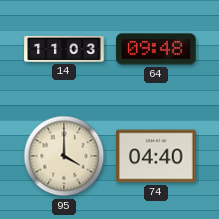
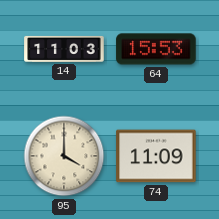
64: 09:48 -> 15:53 (156, 49)
74: 04:40 -> 11:09 (156, 156)
